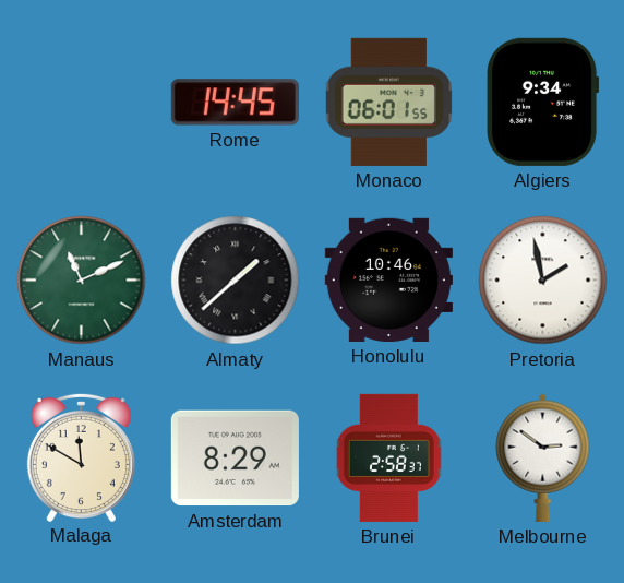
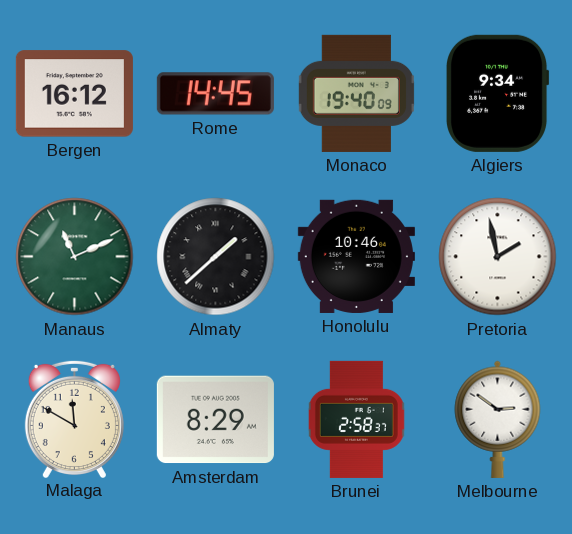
Bergen: none -> 16:12 (74, 94)
Monaco: 06:01 -> 19:40 (356, 93)
